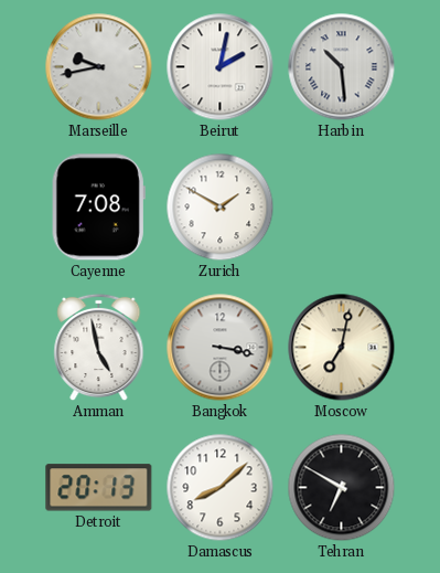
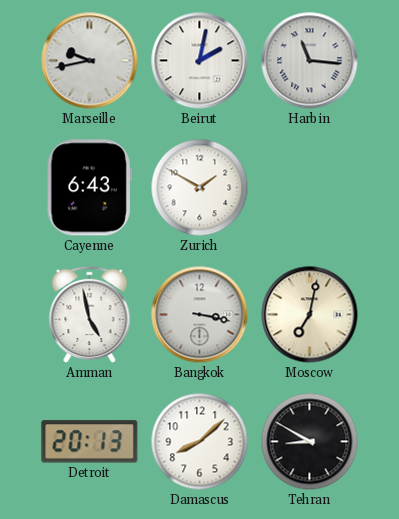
Harbin: 10:29 -> 11:16 (310, 61)
Cayenne: 7:08 -> 6:43 (89, 188)
Tehran: 6:50 -> 8:50 (310, 442)
